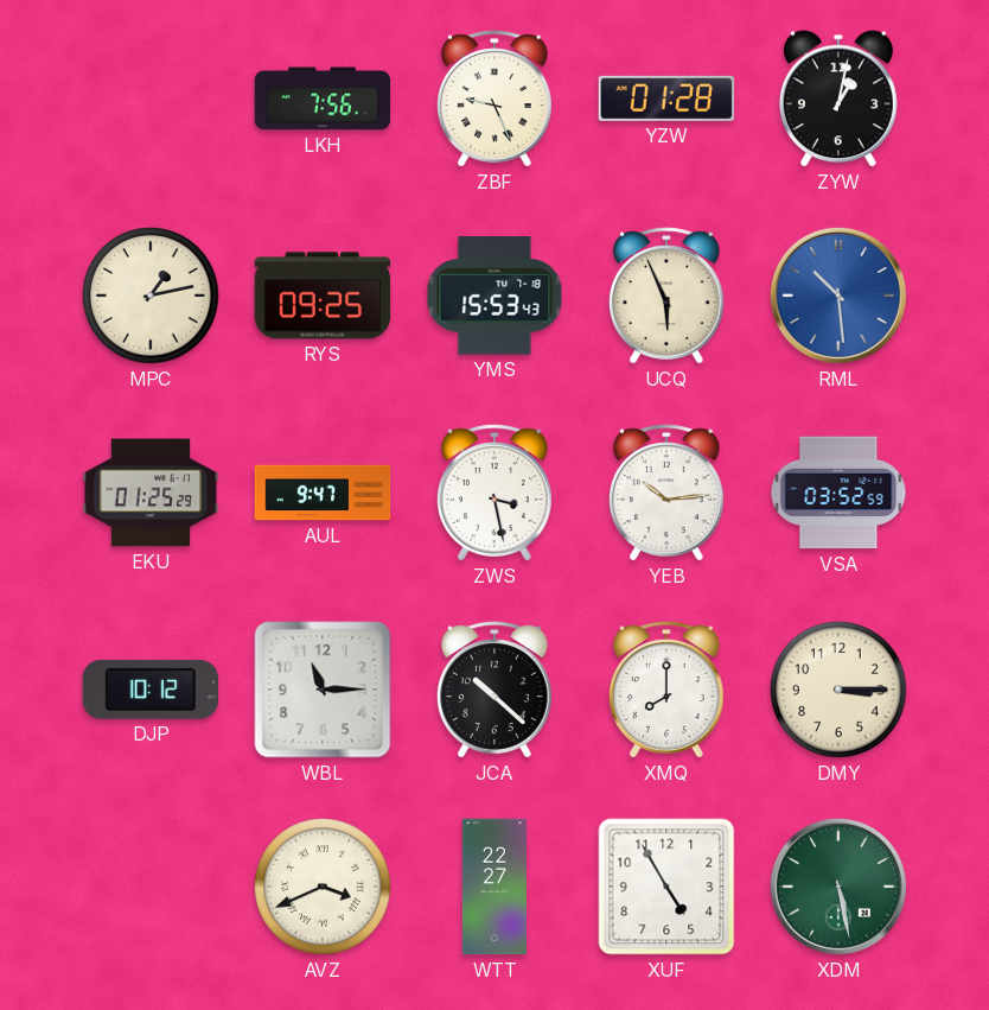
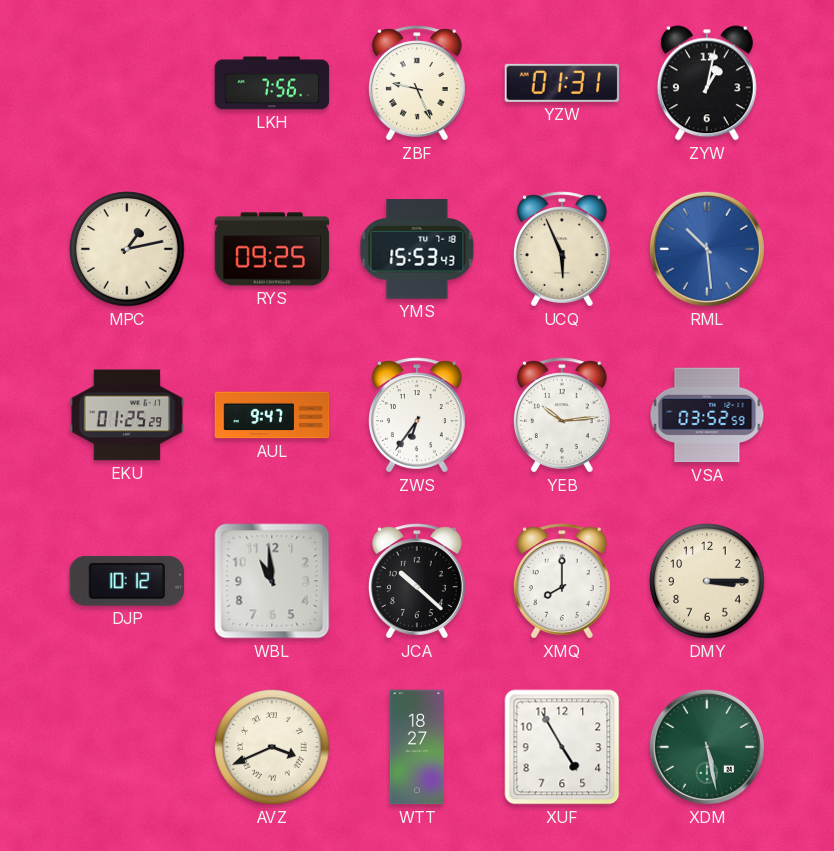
YZW: 01:28 -> 01:31 (562, 83)
ZWS: 3:28 -> 6:36 (417, 415)
WBL: 11:15 -> 10:59 (272, 581)
WTT: 22:27 -> 18:27 (417, 747)
